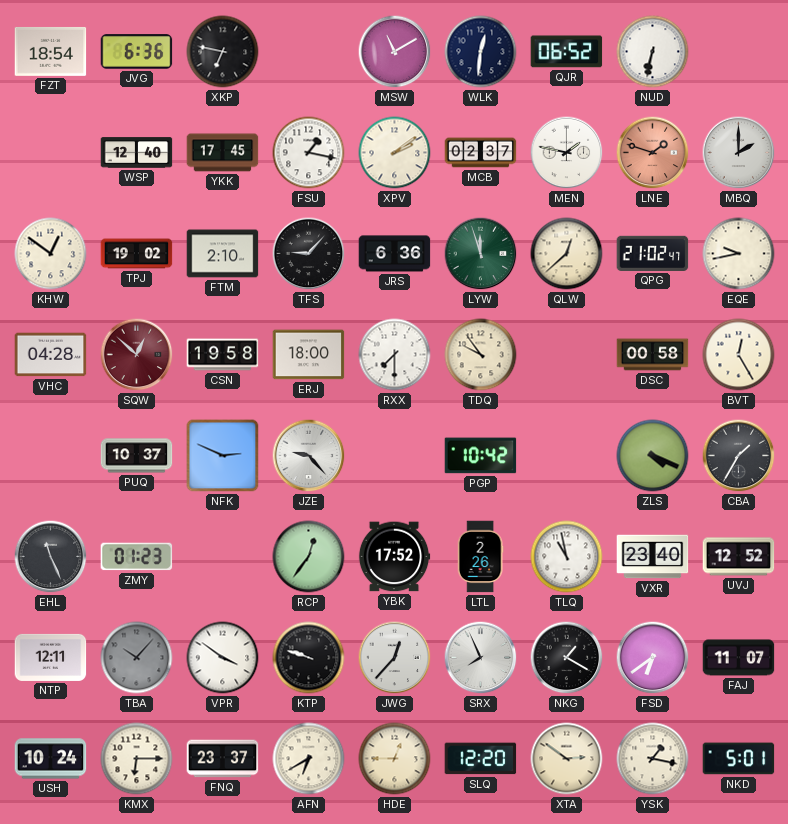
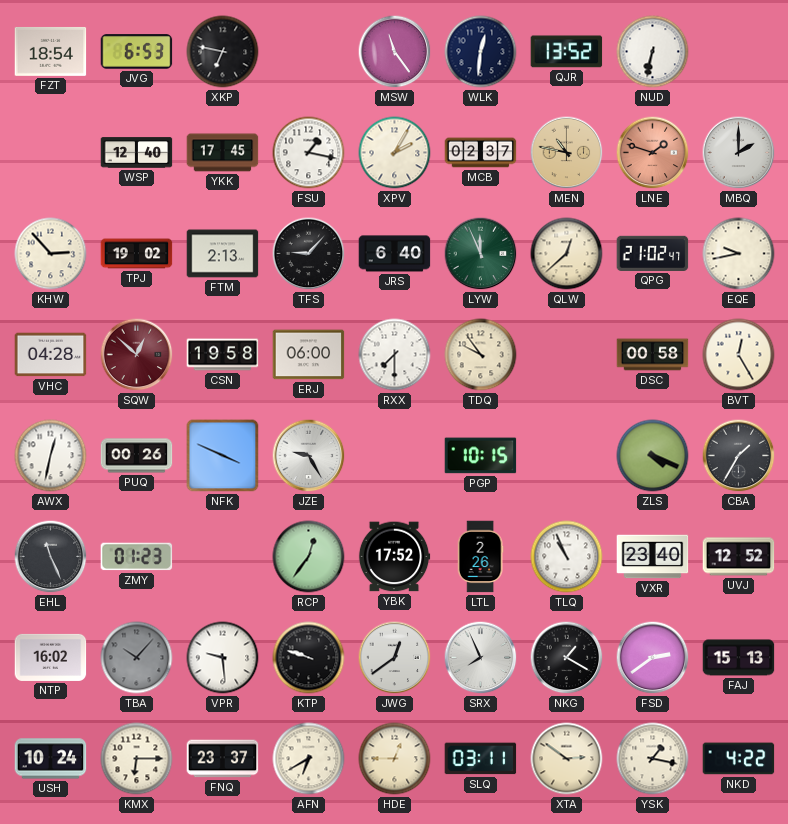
JVG: 6:36 -> 6:53 (137, 52)
MSW: 11:10 -> 11:24 (395, 52)
QJR: 06:52 -> 13:52 (567, 52)
XPV: 2:09 -> 2:05 (395, 153)
MEN: 1:47 -> 10:47 (567, 153)
MEN dial: white -> champagne (567, 153)
KHW: 12:51 -> 2:53 (51, 254)
FTM: 2:10 -> 2:13 (223, 254)
JRS: 6:36 -> 6:40 (395, 254)
LYW: 11:57 -> 11:56 (481, 254)
ERJ: 18:00 -> 06:00 (309, 355)
AWX: none -> 12:32 (51, 456)
PUQ: 10:37 -> 00:26 (137, 456)
NFK: 2:49 -> 3:49 (223, 456)
JZE: 9:23 -> 9:25 (309, 456)
PGP: 10:42 -> 10:15 (481, 456)
TLQ: 10:58 -> 10:56 (567, 557)
NTP: 12:11 -> 16:02 (51, 657)
VPR: 3:51 -> 9:29 (223, 658)
JWG: 12:37 -> 12:39 (395, 658)
FSD: 6:39 -> 2:39 (653, 658)
FAJ: 11:07 -> 15:13 (739, 658)
SLQ: 12:20 -> 03:11 (481, 759)
NKD: 5:01 -> 4:22 (739, 759)
